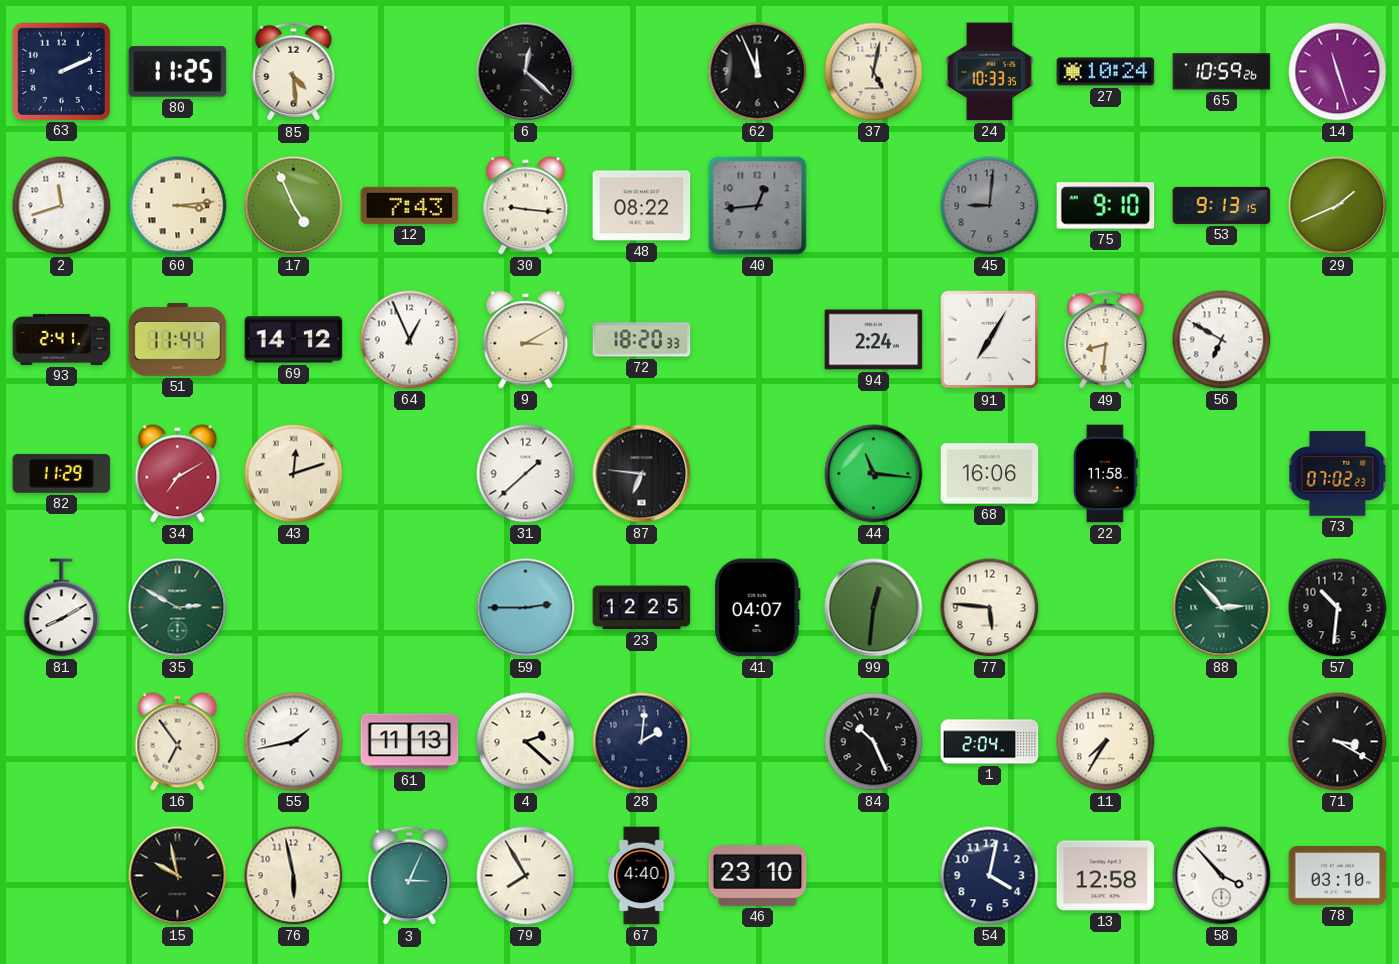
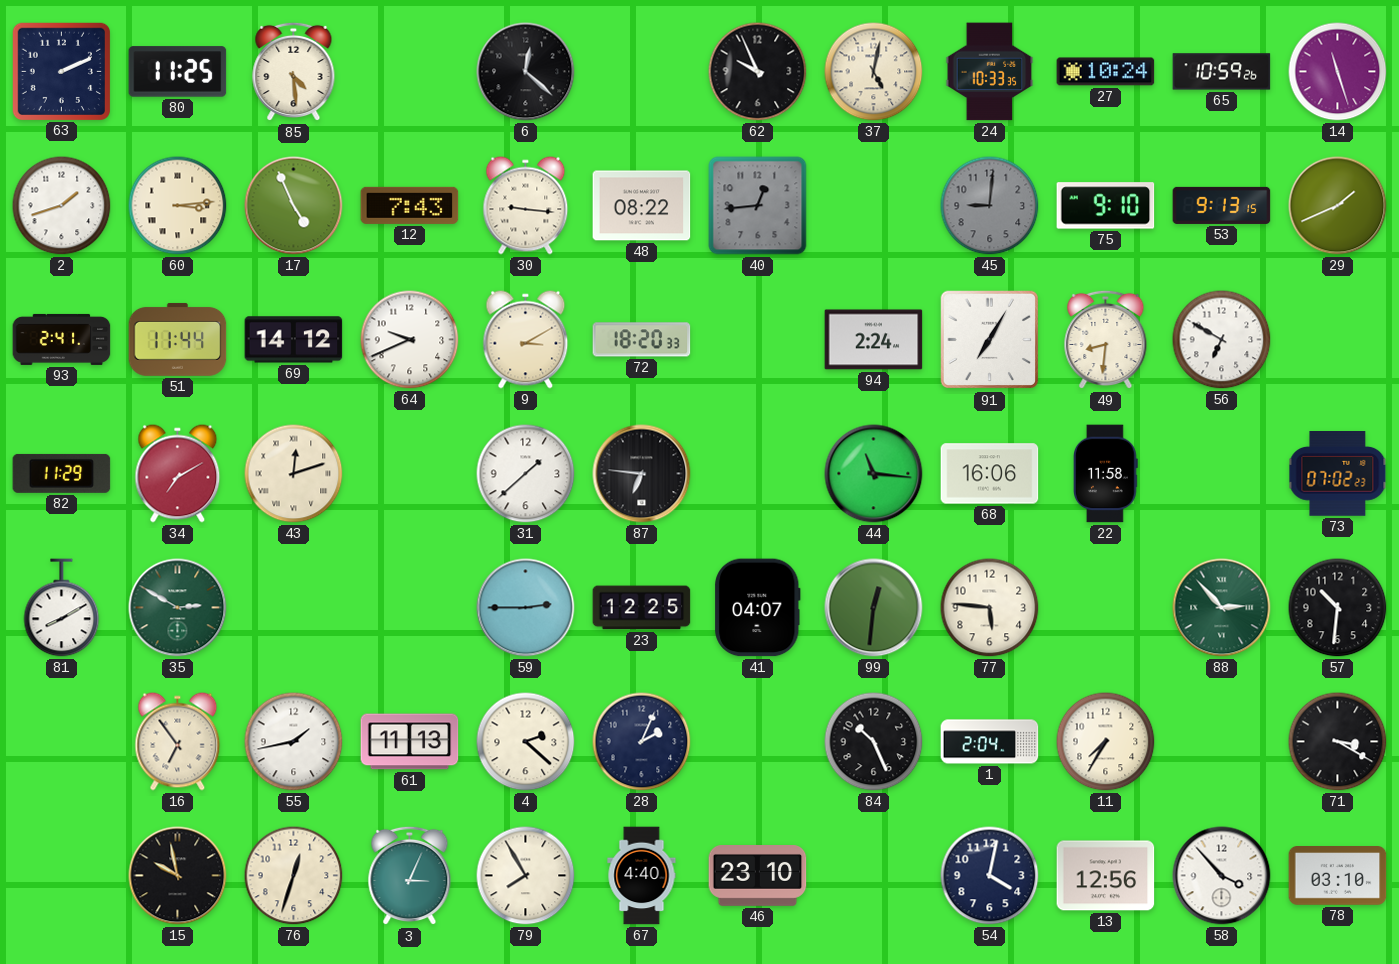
62: 11:56 -> 9:56 (758, 72)
2: 11:42 -> 1:42 (62, 206)
64: 12:56 -> 9:41 (410, 340)
28: 2:01 -> 2:04 (642, 742)
76: 5:58 -> 12:33 (294, 876)
13: 12:58 -> 12:56 (1106, 876)
